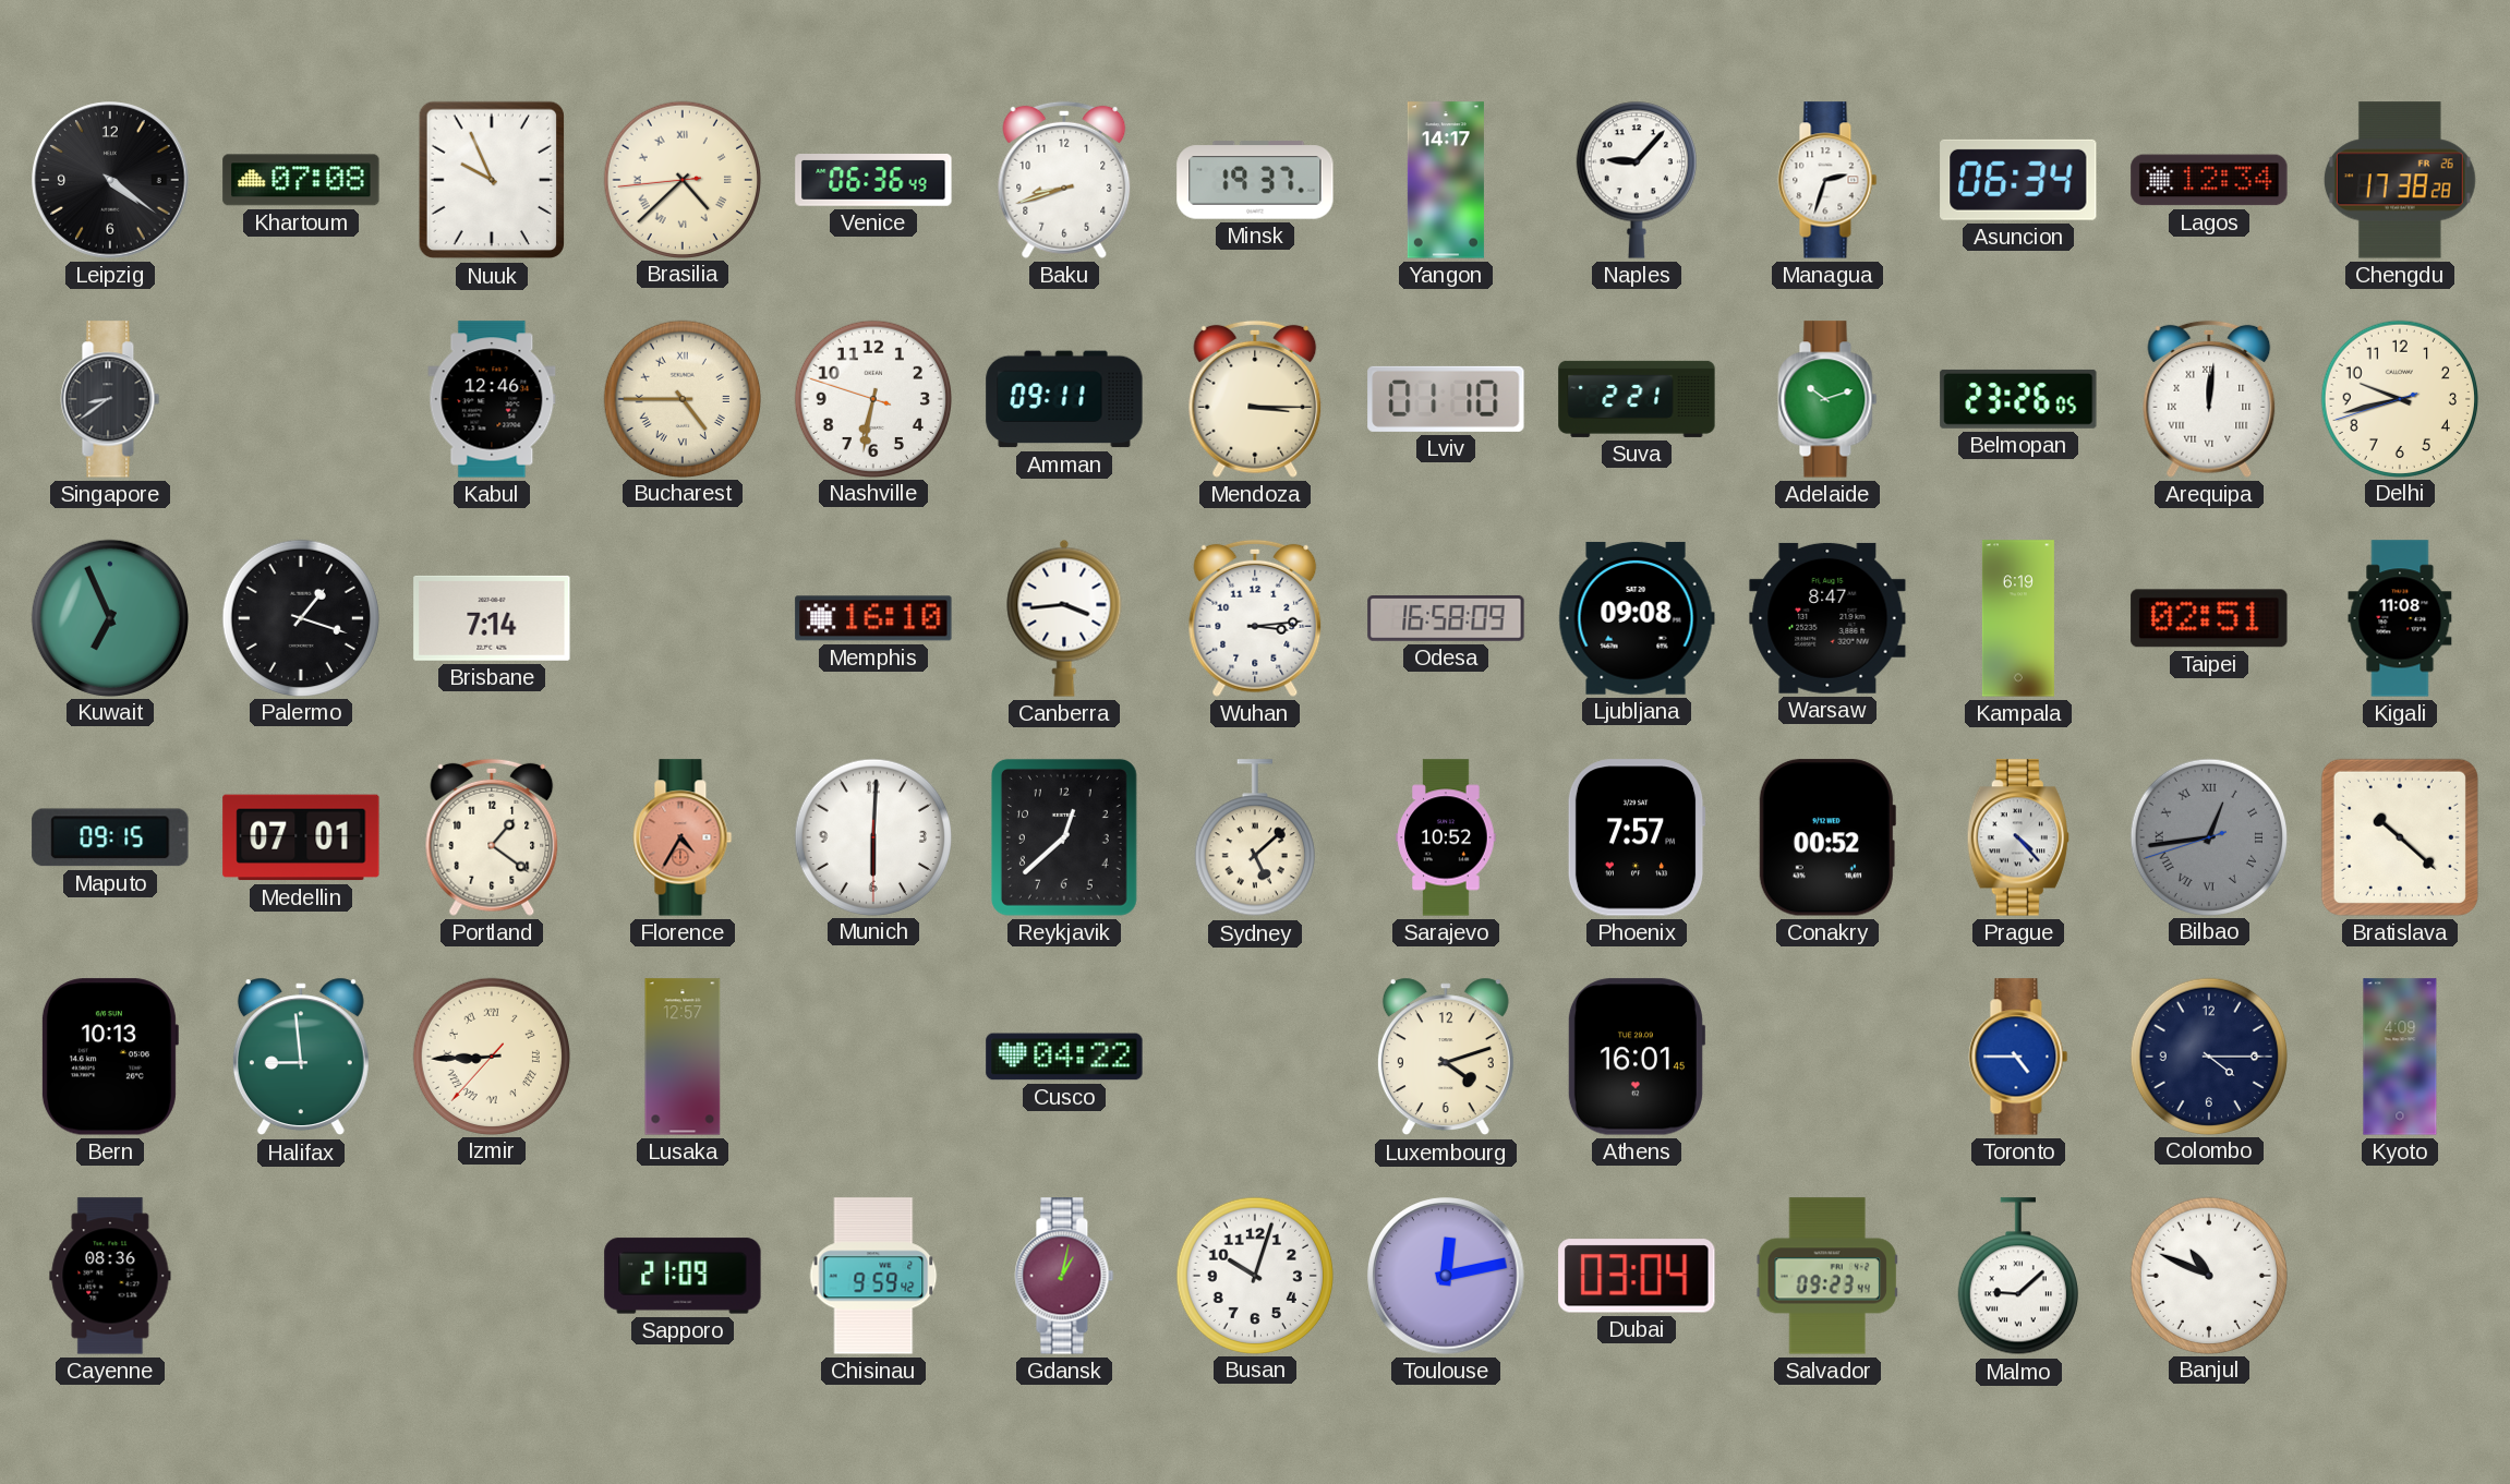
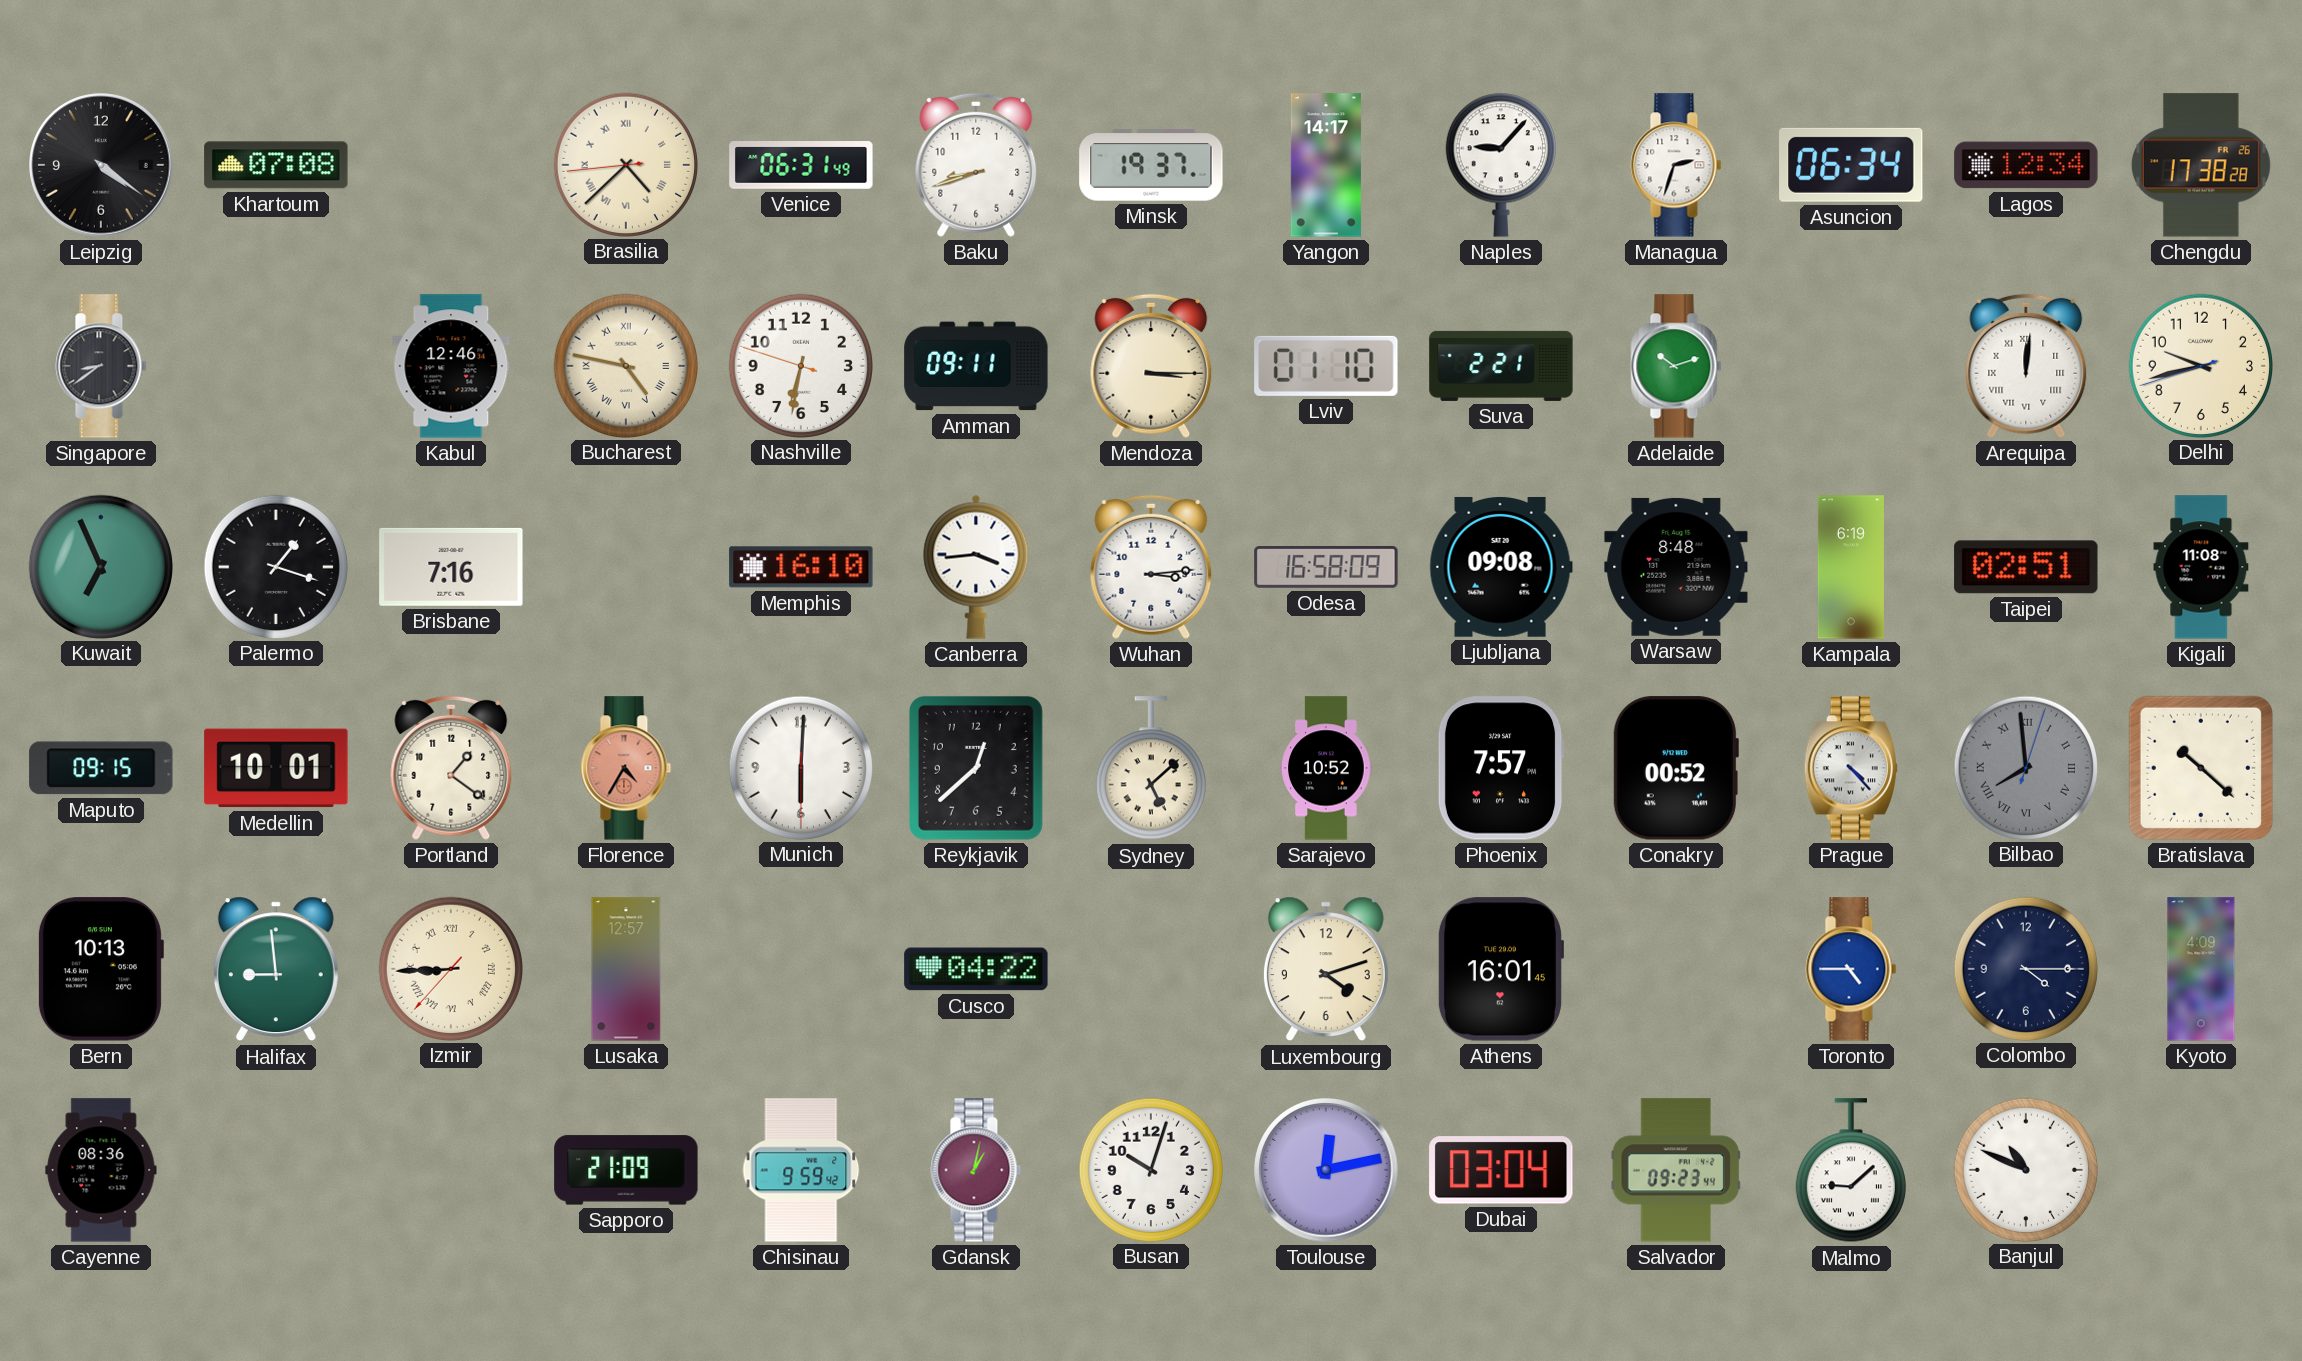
Nuuk: 9:56 -> none (492, 180)
Venice: 06:36 -> 06:31 (801, 165)
Bucharest: 4:45 -> 4:47 (625, 365)
Belmopan: 23:26 -> none (2018, 399)
Brisbane: 7:14 -> 7:16 (451, 567)
Warsaw: 8:47 -> 8:48 (1676, 567)
Medellin: 07:01 -> 10:01 (276, 768)
Bilbao: 12:43 -> 7:59 (2025, 767)
